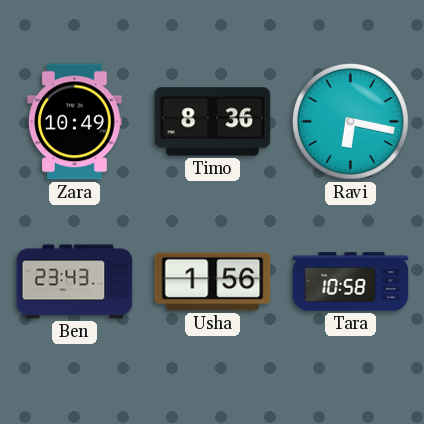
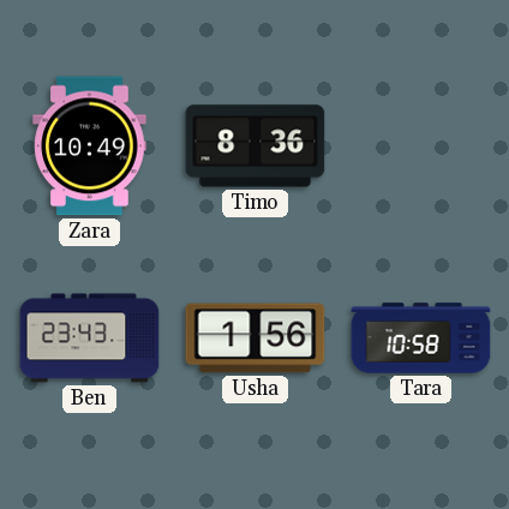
Ravi: 6:17 -> none (350, 121)
